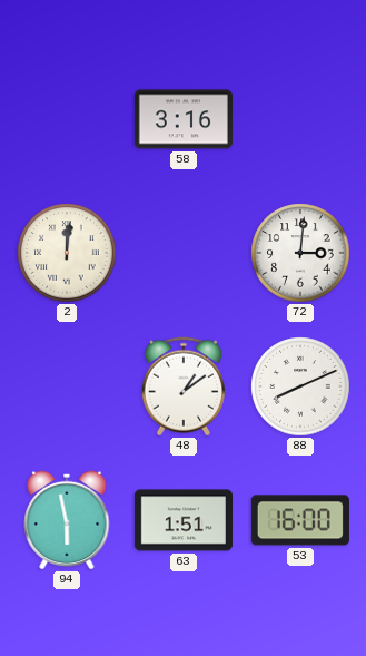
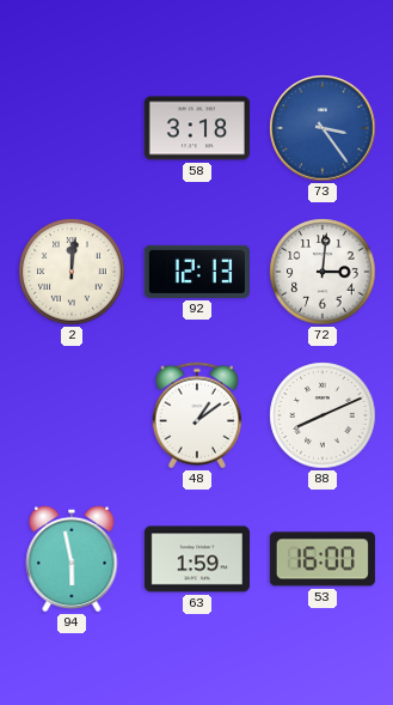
58: 3:16 -> 3:18 (197, 128)
73: none -> 3:24 (323, 128)
92: none -> 12:13 (197, 272)
63: 1:51 -> 1:59 (197, 559)
